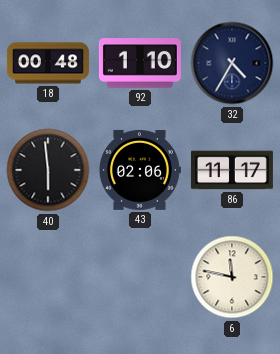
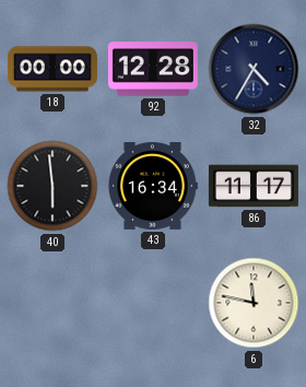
18: 00:48 -> 00:00 (52, 69)
92: 1:10 -> 12:28 (153, 69)
43: 02:06 -> 16:34 (152, 186)
